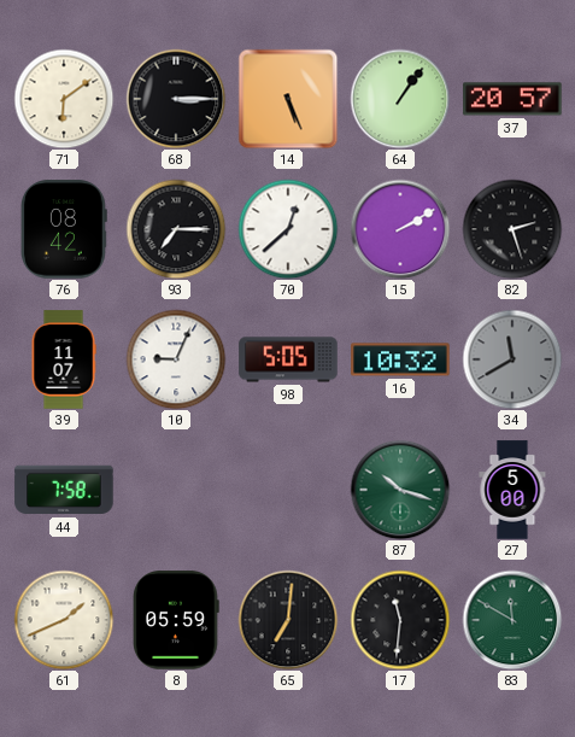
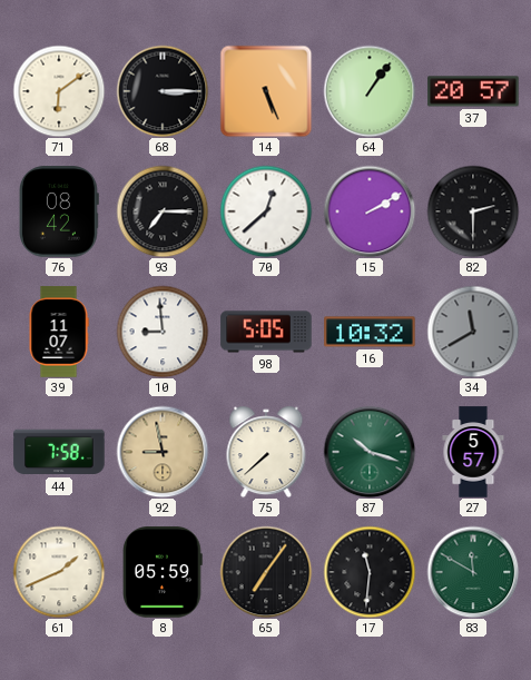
82: 2:27 -> 2:30 (473, 211)
10: 9:04 -> 8:59 (163, 332)
92: none -> 8:58 (163, 452)
75: none -> 7:38 (266, 452)
27: 5:00 -> 5:57 (473, 452)
65: 7:01 -> 7:06 (266, 572)
